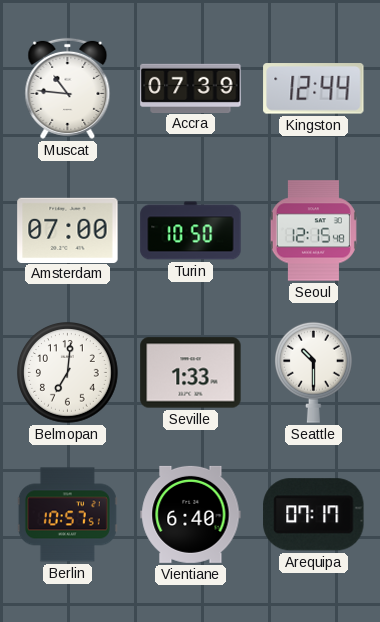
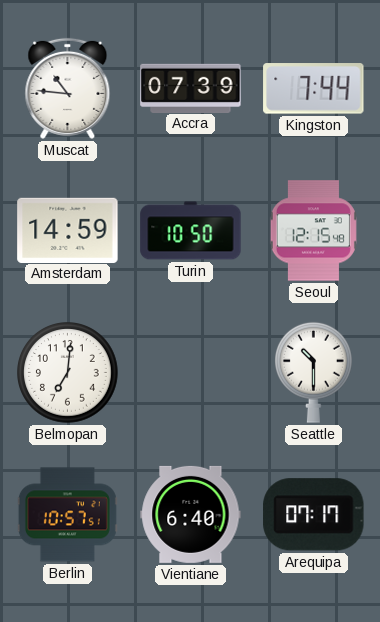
Kingston: 12:44 -> 7:44 (314, 89)
Amsterdam: 07:00 -> 14:59 (68, 230)
Seville: 1:33 -> none (191, 373)
